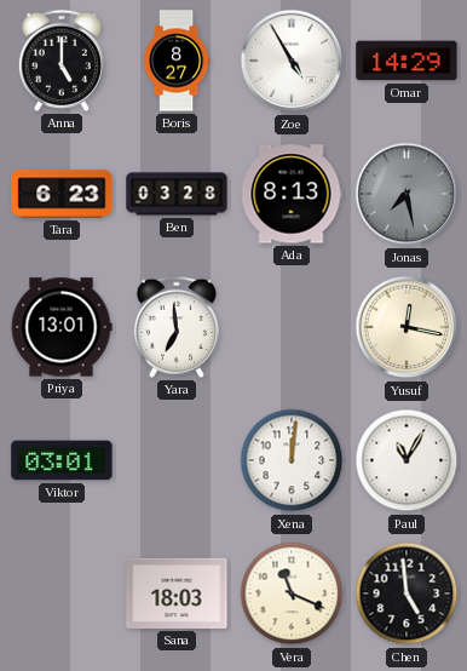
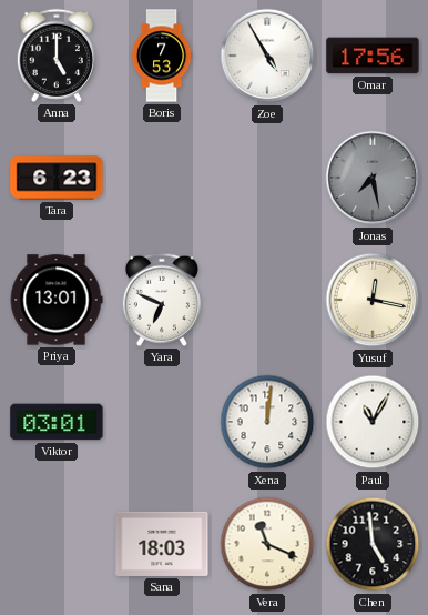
Boris: 8:27 -> 7:53 (162, 56)
Omar: 14:29 -> 17:56 (373, 56)
Ben: 03:28 -> none (177, 194)
Ada: 8:13 -> none (292, 194)
Yara: 6:59 -> 6:49 (162, 300)
